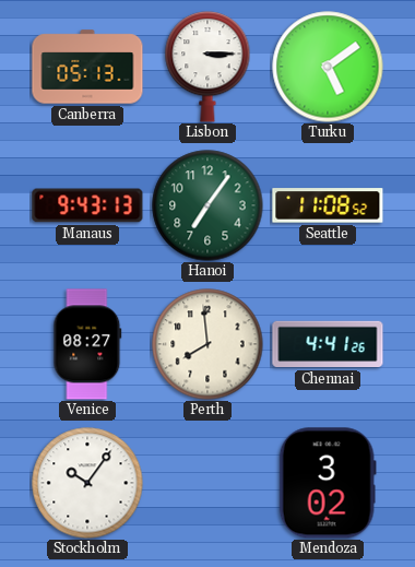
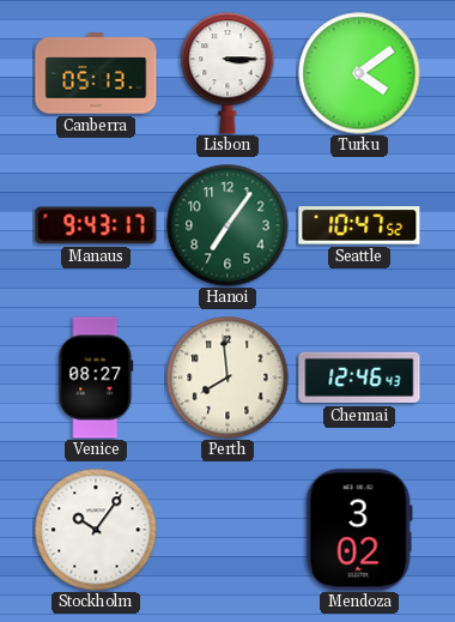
Turku: 5:09 -> 4:09 (359, 73)
Manaus: 9:43:13 -> 9:43:17 (96, 225)
Seattle: 11:08 -> 10:47 (359, 225)
Chennai: 4:41 -> 12:46 (359, 378)
